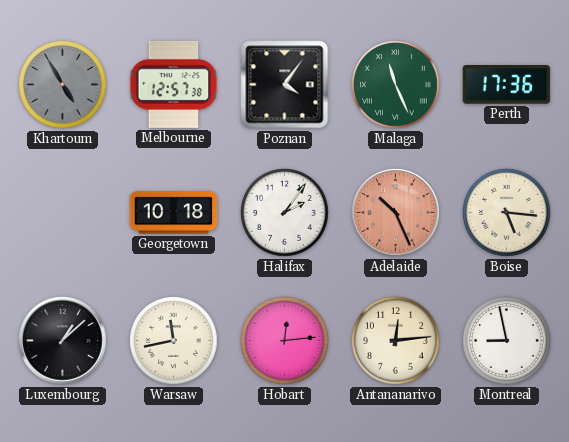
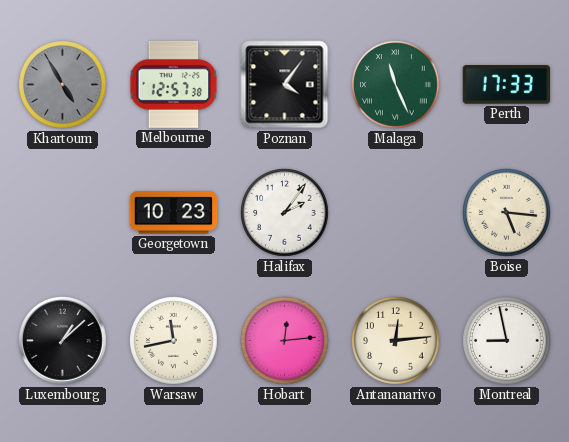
Perth: 17:36 -> 17:33 (507, 85)
Georgetown: 10:18 -> 10:23 (174, 213)
Adelaide: 10:26 -> none (396, 213)
